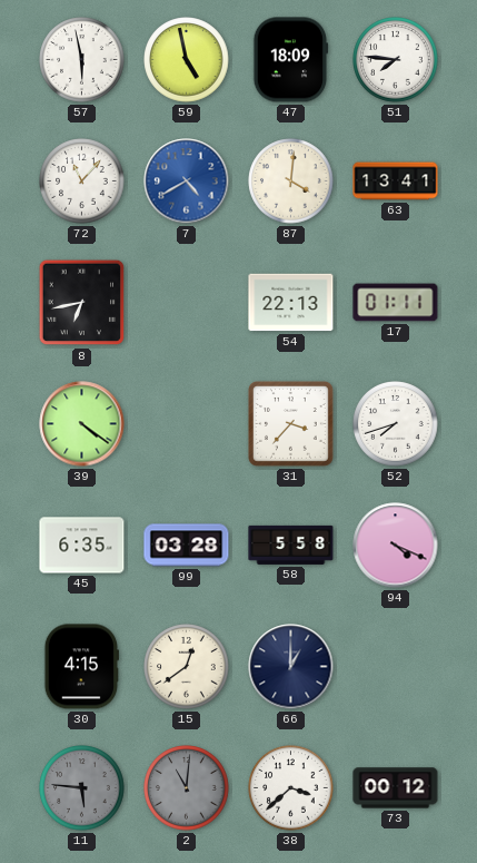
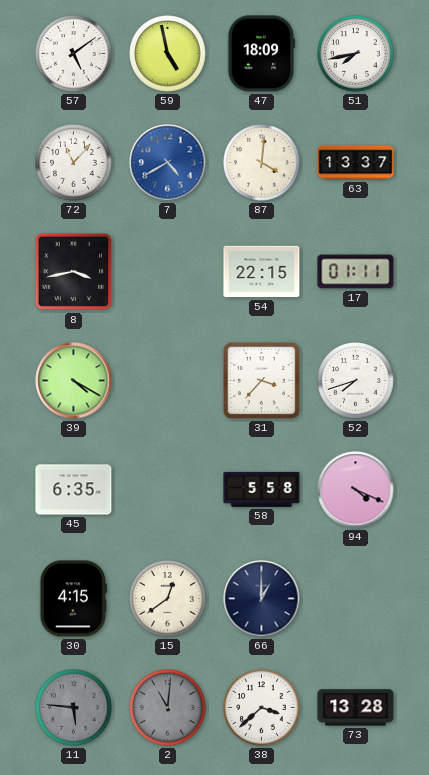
57: 5:58 -> 5:09 (74, 54)
51: 7:46 -> 7:43 (356, 54)
63: 13:41 -> 13:37 (356, 163)
8: 6:43 -> 3:43 (74, 272)
54: 22:13 -> 22:15 (262, 272)
39: 4:21 -> 4:20 (74, 381)
99: 03:28 -> none (187, 546)
73: 00:12 -> 13:28 (356, 708)
